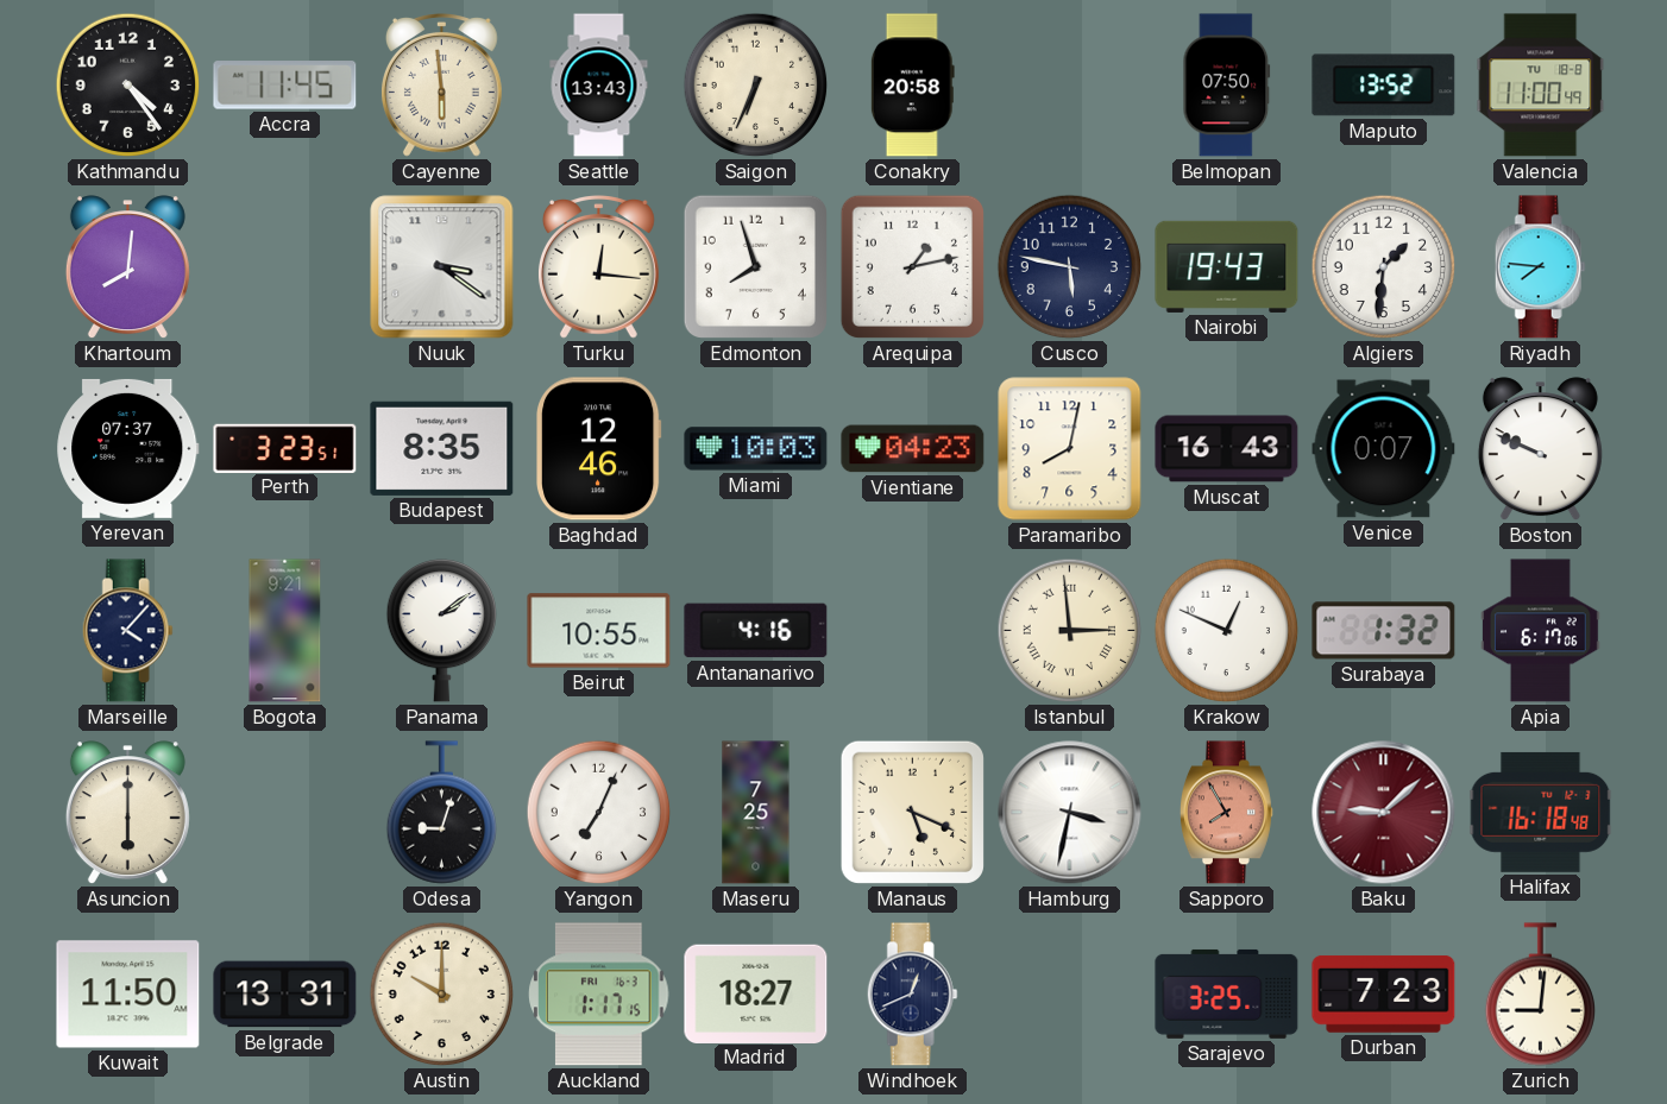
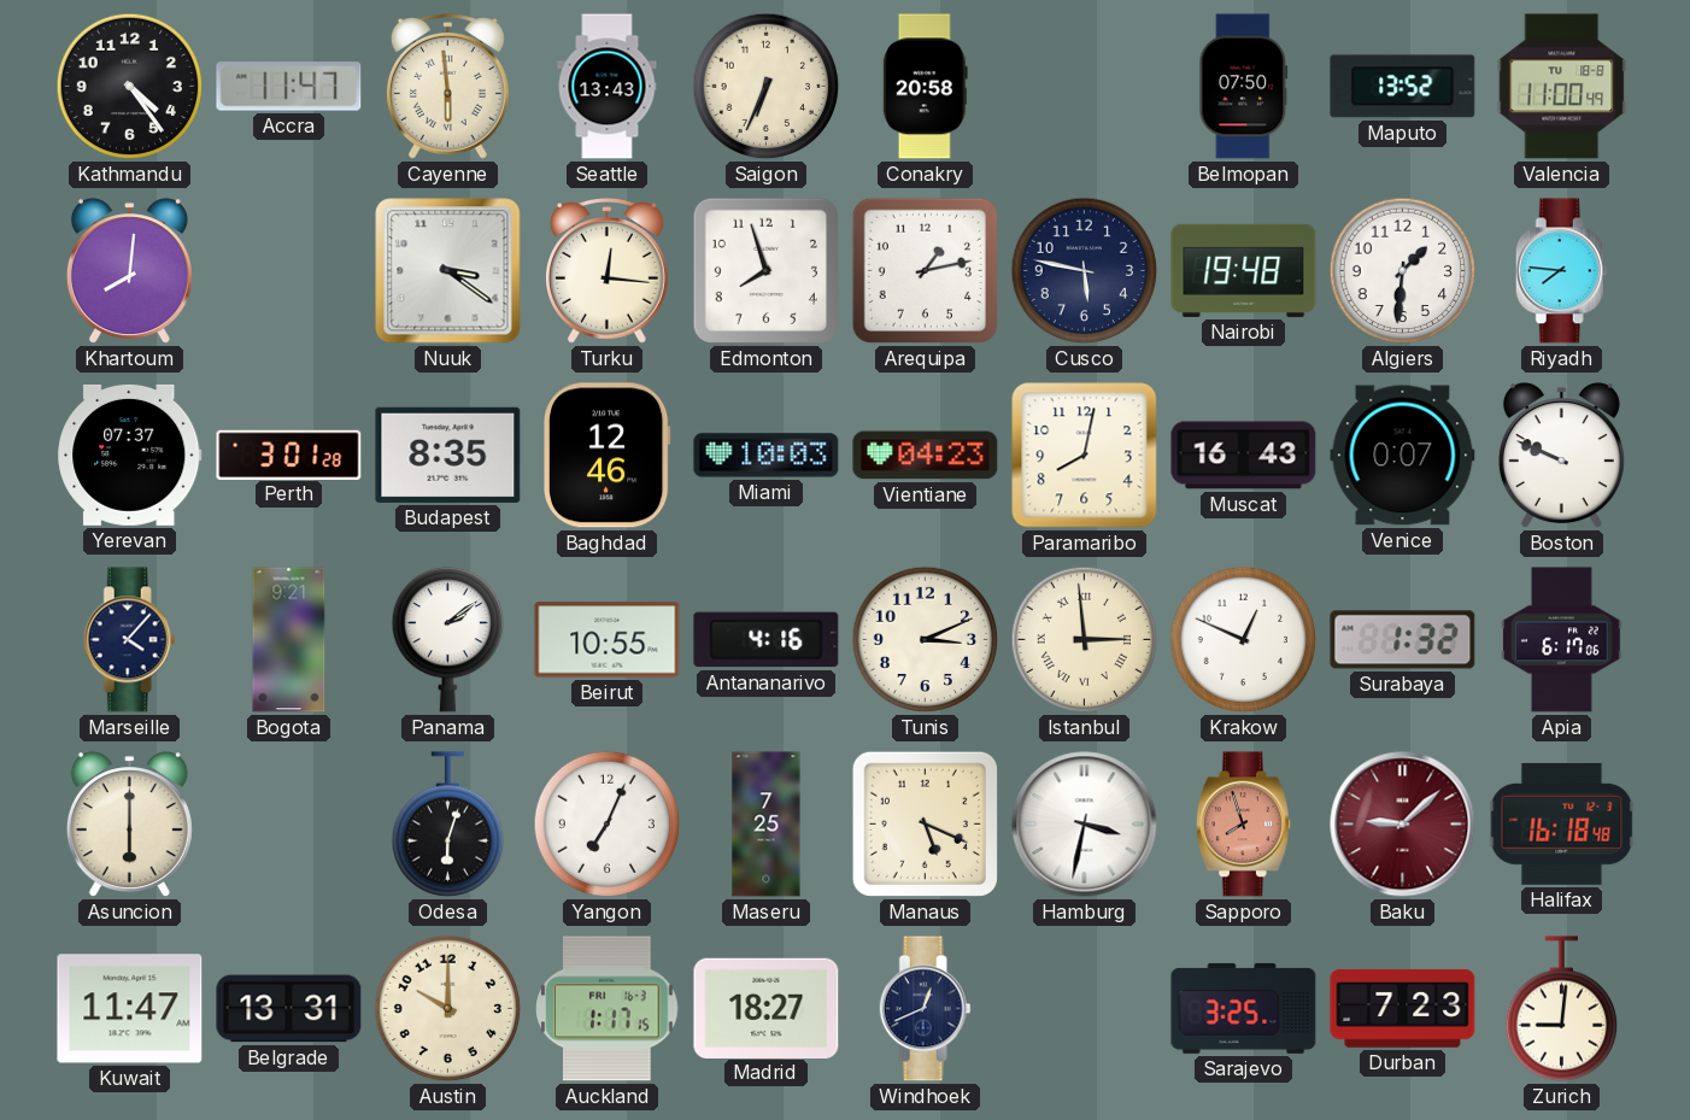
Accra: 11:45 -> 11:47 (289, 87)
Nairobi: 19:43 -> 19:48 (1244, 270)
Perth: 3:23 -> 3:01 (289, 455)
Tunis: none -> 3:11 (926, 640)
Odesa: 9:03 -> 6:03 (447, 825)
Sapporo: 7:55 -> 7:57 (1243, 825)
Kuwait: 11:50 -> 11:47 (130, 1009)
